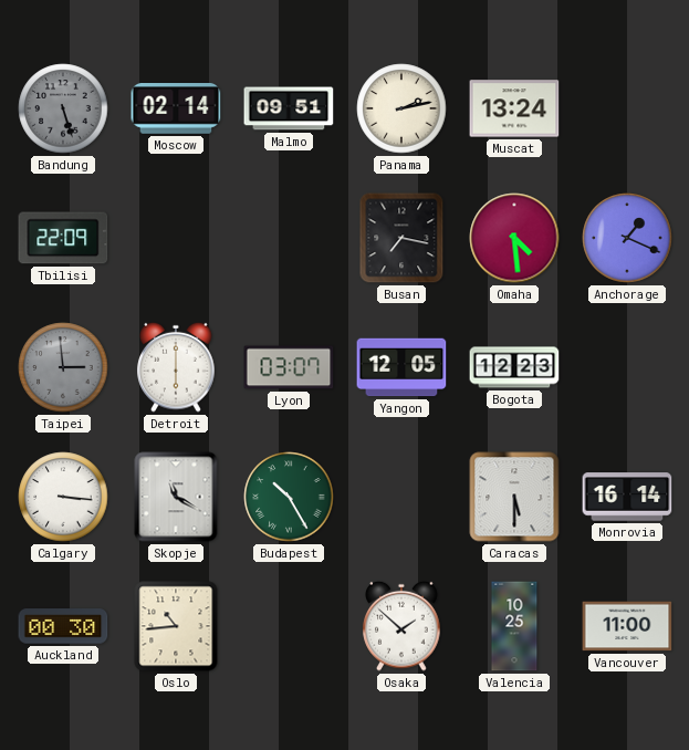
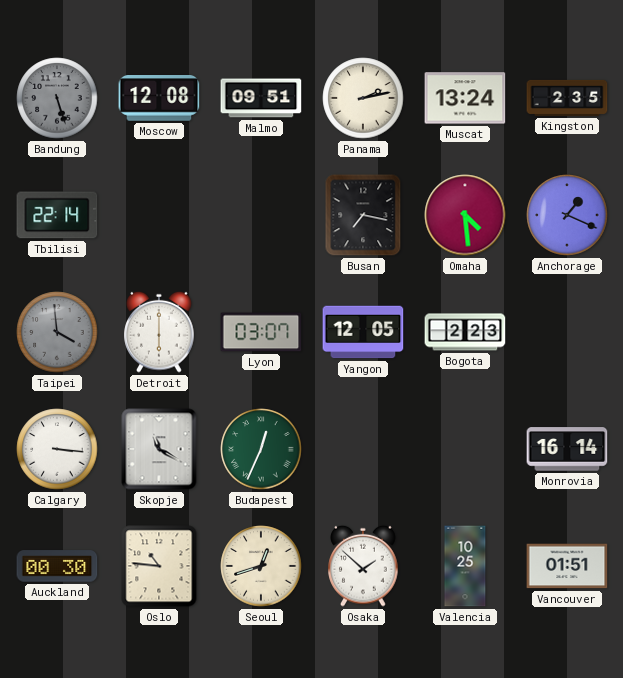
Moscow: 02:14 -> 12:08 (159, 99)
Kingston: none -> 2:35 (567, 98)
Tbilisi: 22:09 -> 22:14 (57, 215)
Taipei: 2:59 -> 3:59 (57, 332)
Bogota: 12:23 -> 2:23 (465, 332)
Budapest: 10:25 -> 12:34 (261, 449)
Caracas: 5:30 -> none (514, 497)
Oslo: 10:44 -> 10:46 (159, 566)
Seoul: none -> 12:42 (261, 566)
Vancouver: 11:00 -> 01:51 (567, 566)
